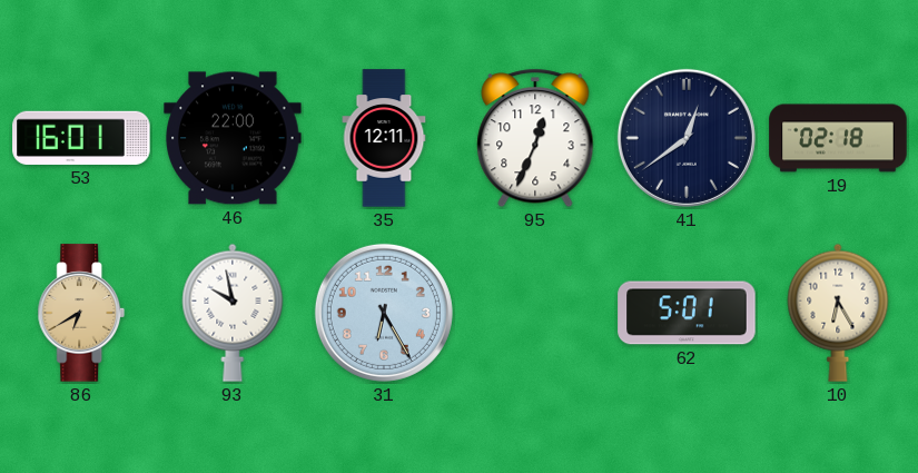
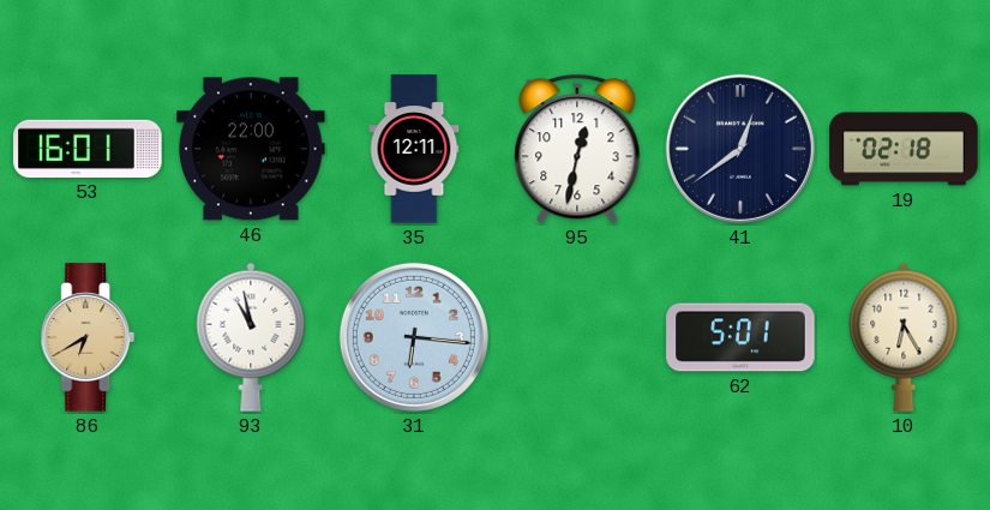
95: 12:34 -> 12:32 (577, 149)
93: 9:58 -> 10:58 (251, 337)
31: 6:25 -> 6:16 (414, 337)
